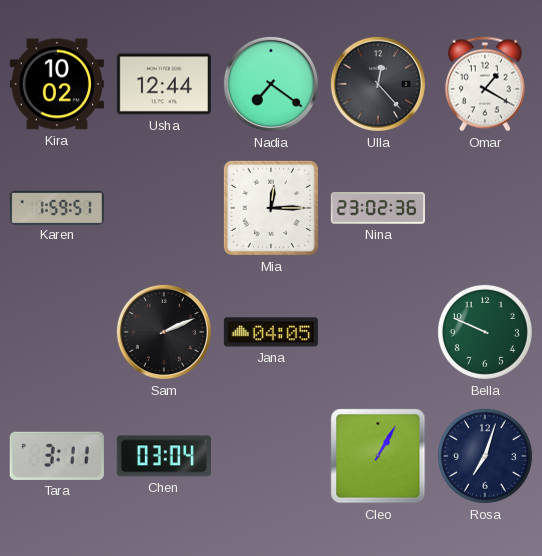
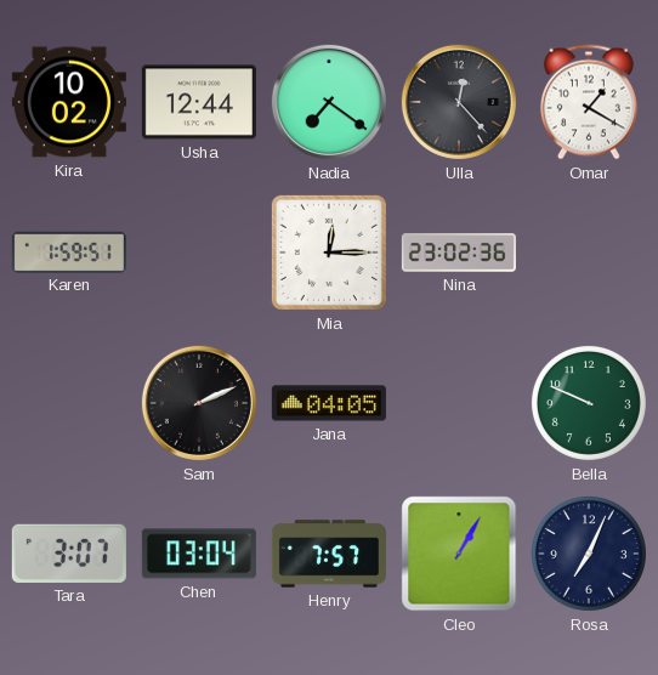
Tara: 3:11 -> 3:07 (69, 554)
Henry: none -> 7:57 (329, 554)
Rosa: 7:03 -> 7:04 (589, 554)
